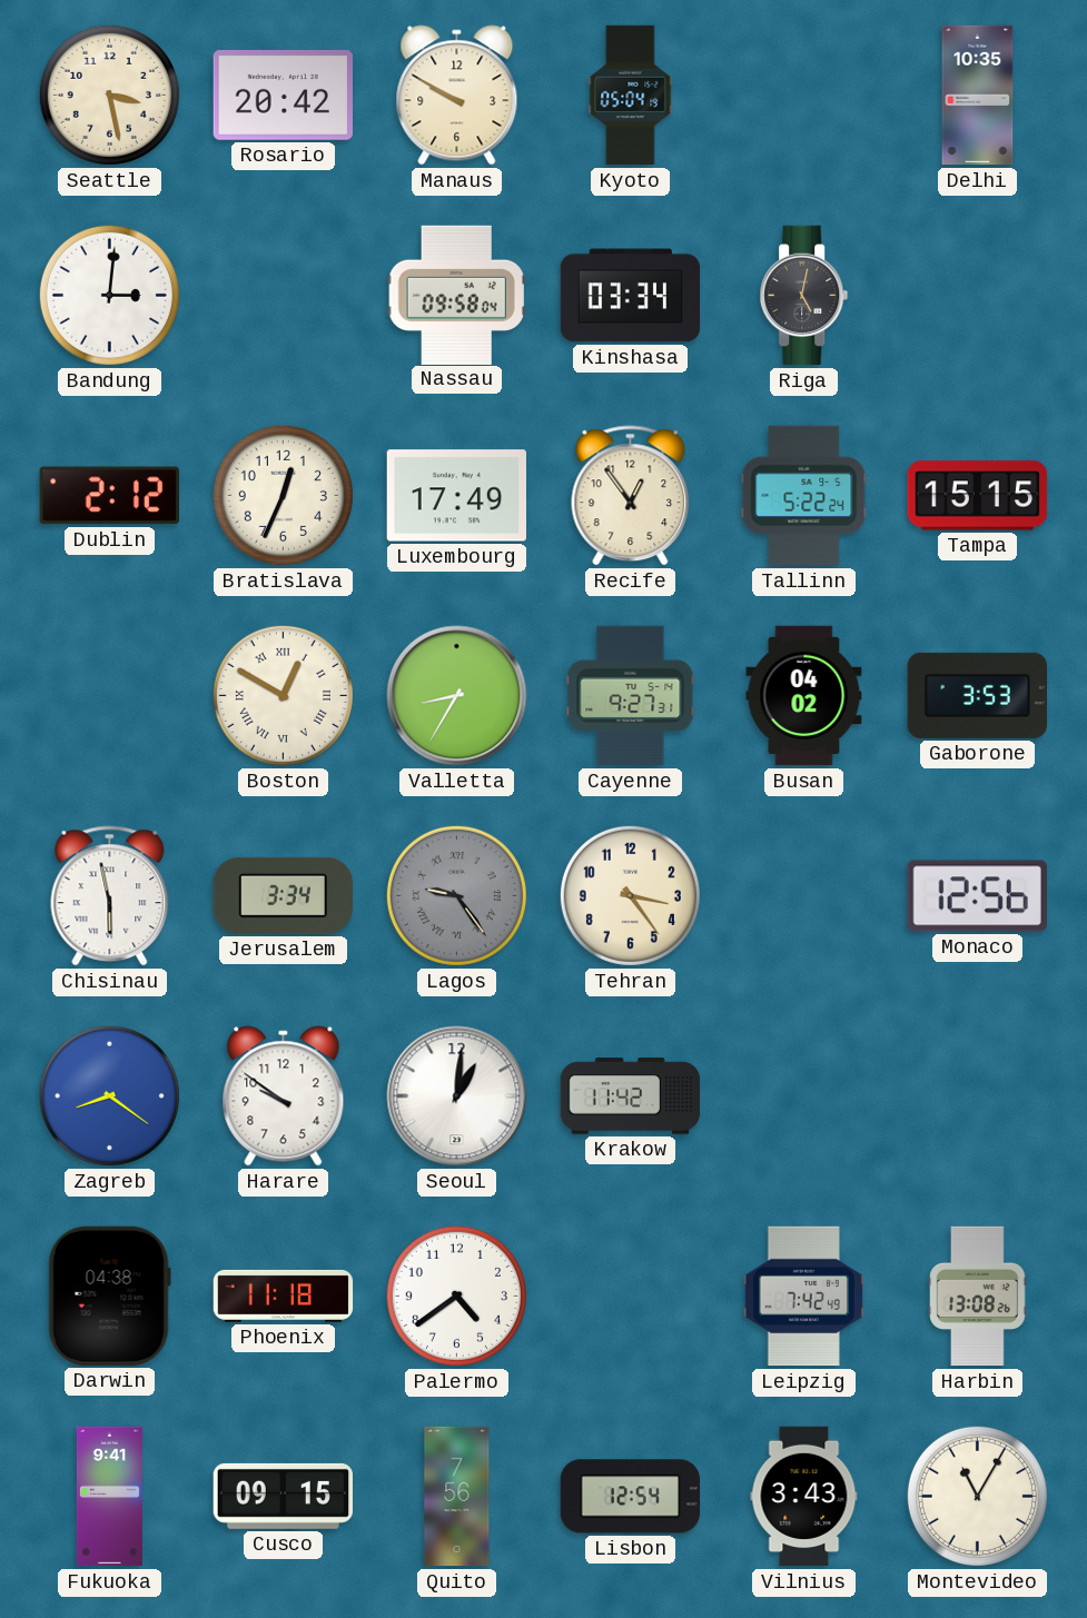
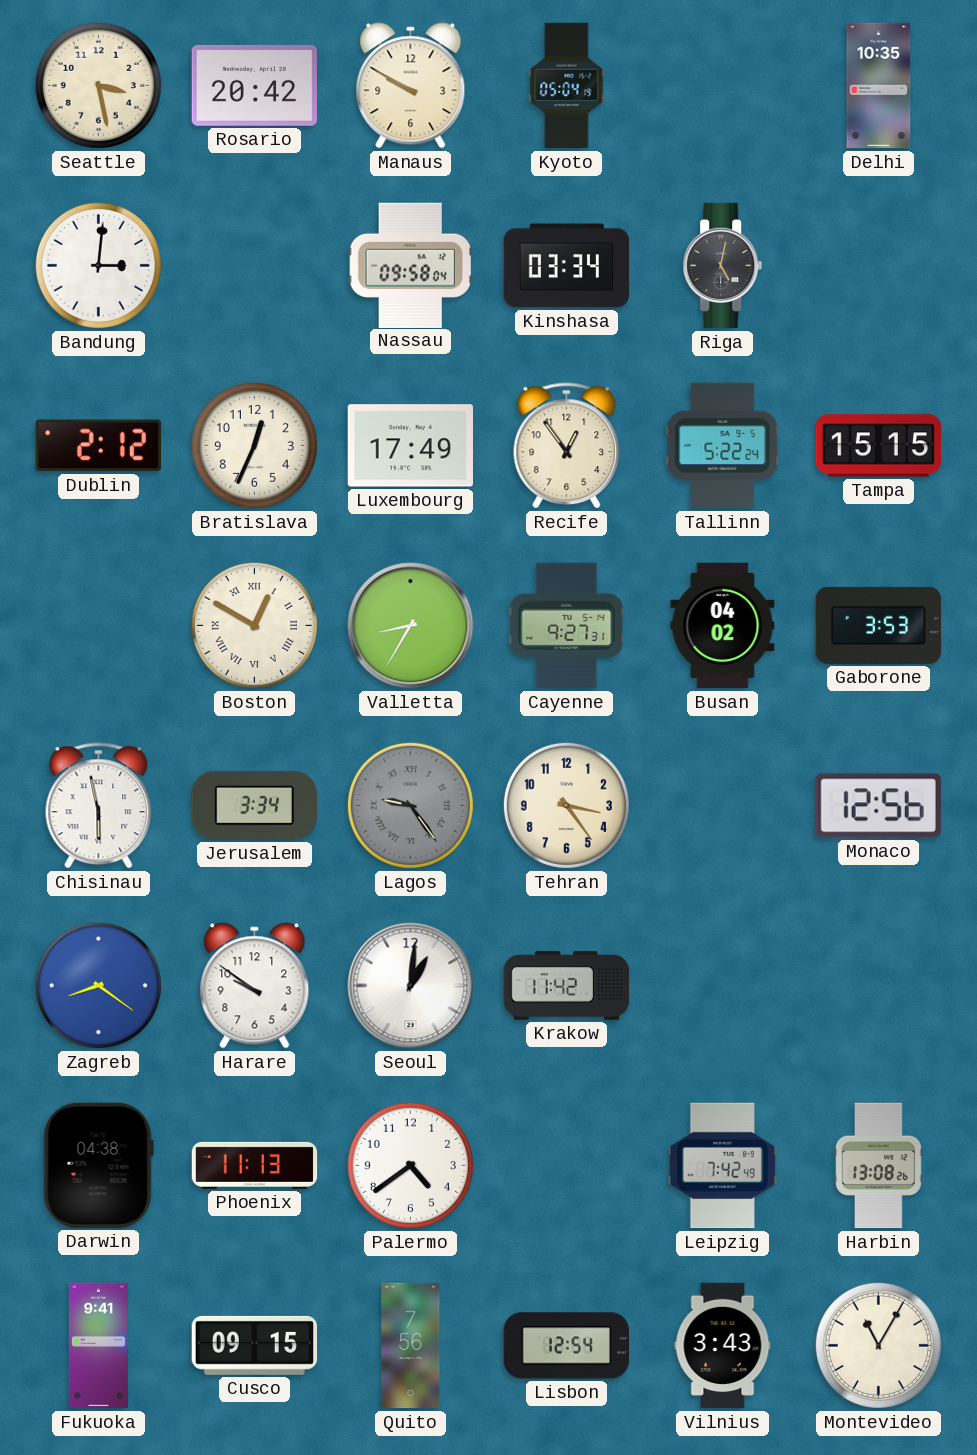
Phoenix: 11:18 -> 11:13 (255, 1165)
